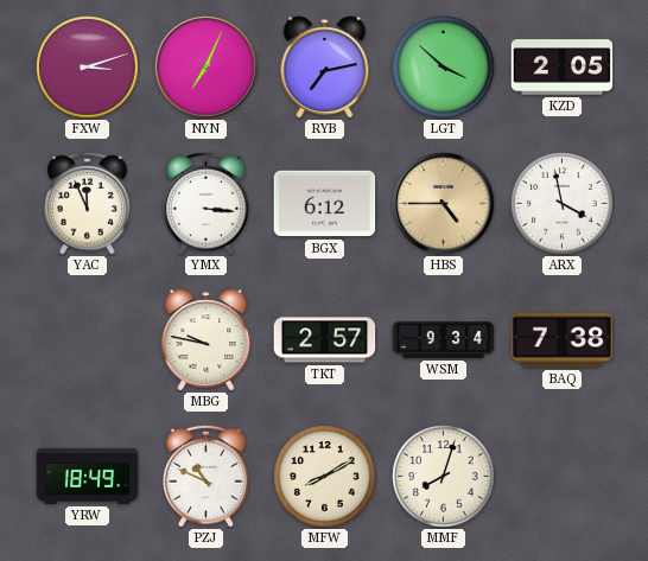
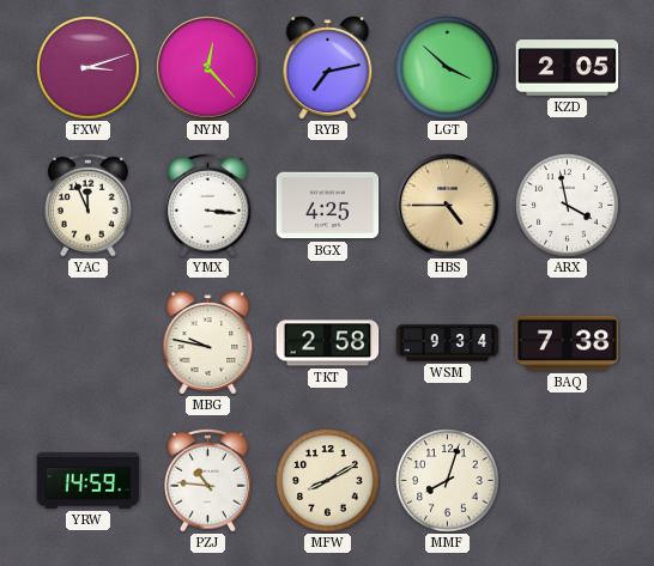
NYN: 7:04 -> 12:23 (208, 68)
BGX: 6:12 -> 4:25 (328, 206)
TKT: 2:57 -> 2:58 (328, 343)
YRW: 18:49 -> 14:59 (89, 480)
PZJ: 10:49 -> 10:46 (208, 480)
